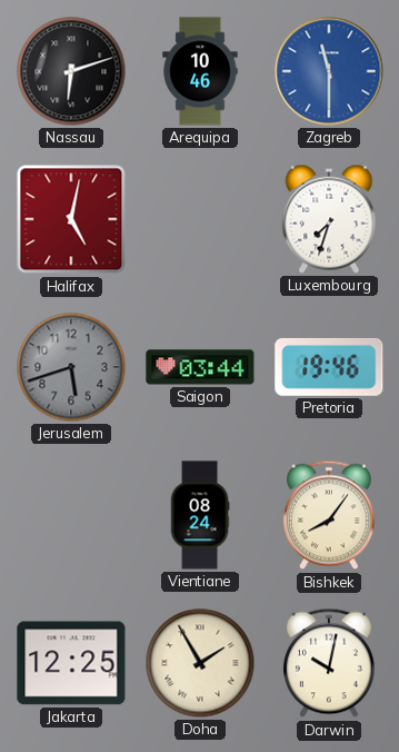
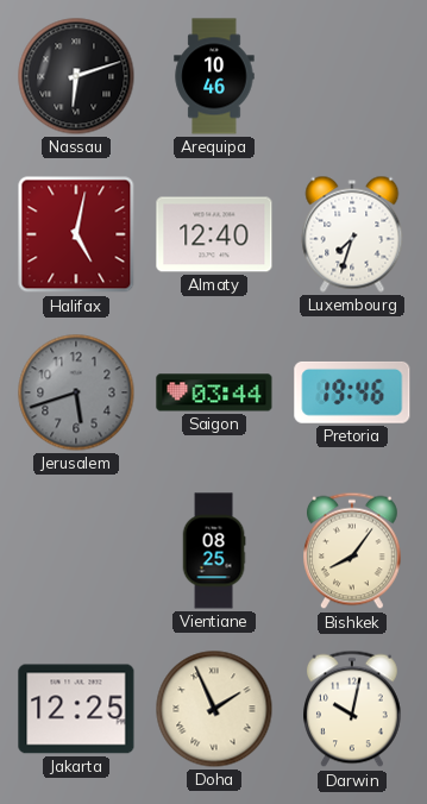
Zagreb: 11:30 -> none (329, 71)
Almaty: none -> 12:40 (214, 234)
Vientiane: 08:24 -> 08:25 (214, 551)
Doha: 1:55 -> 1:56 (214, 709)
